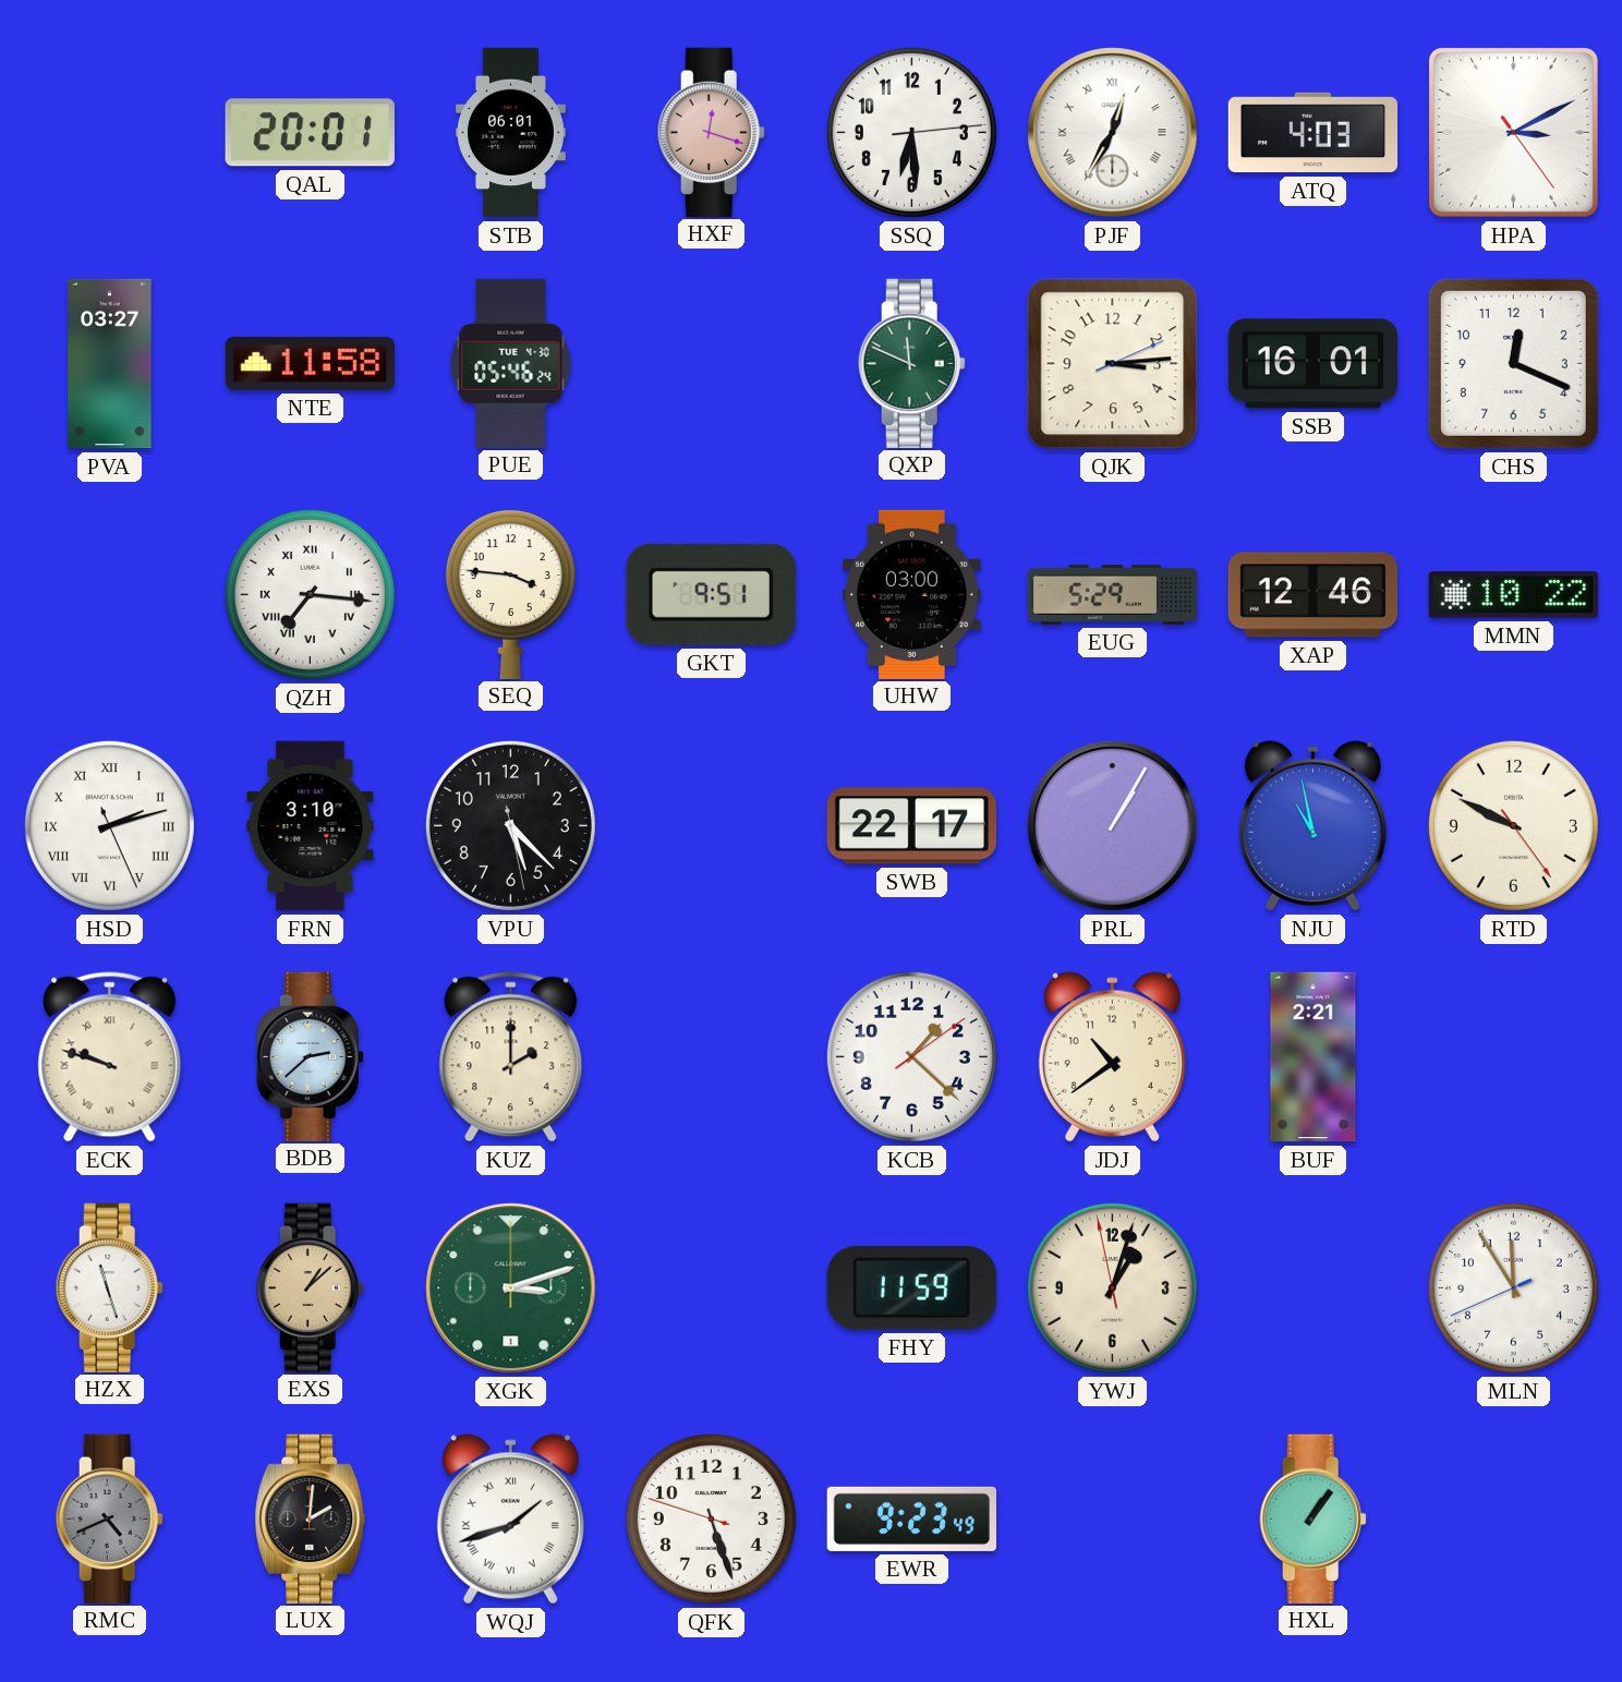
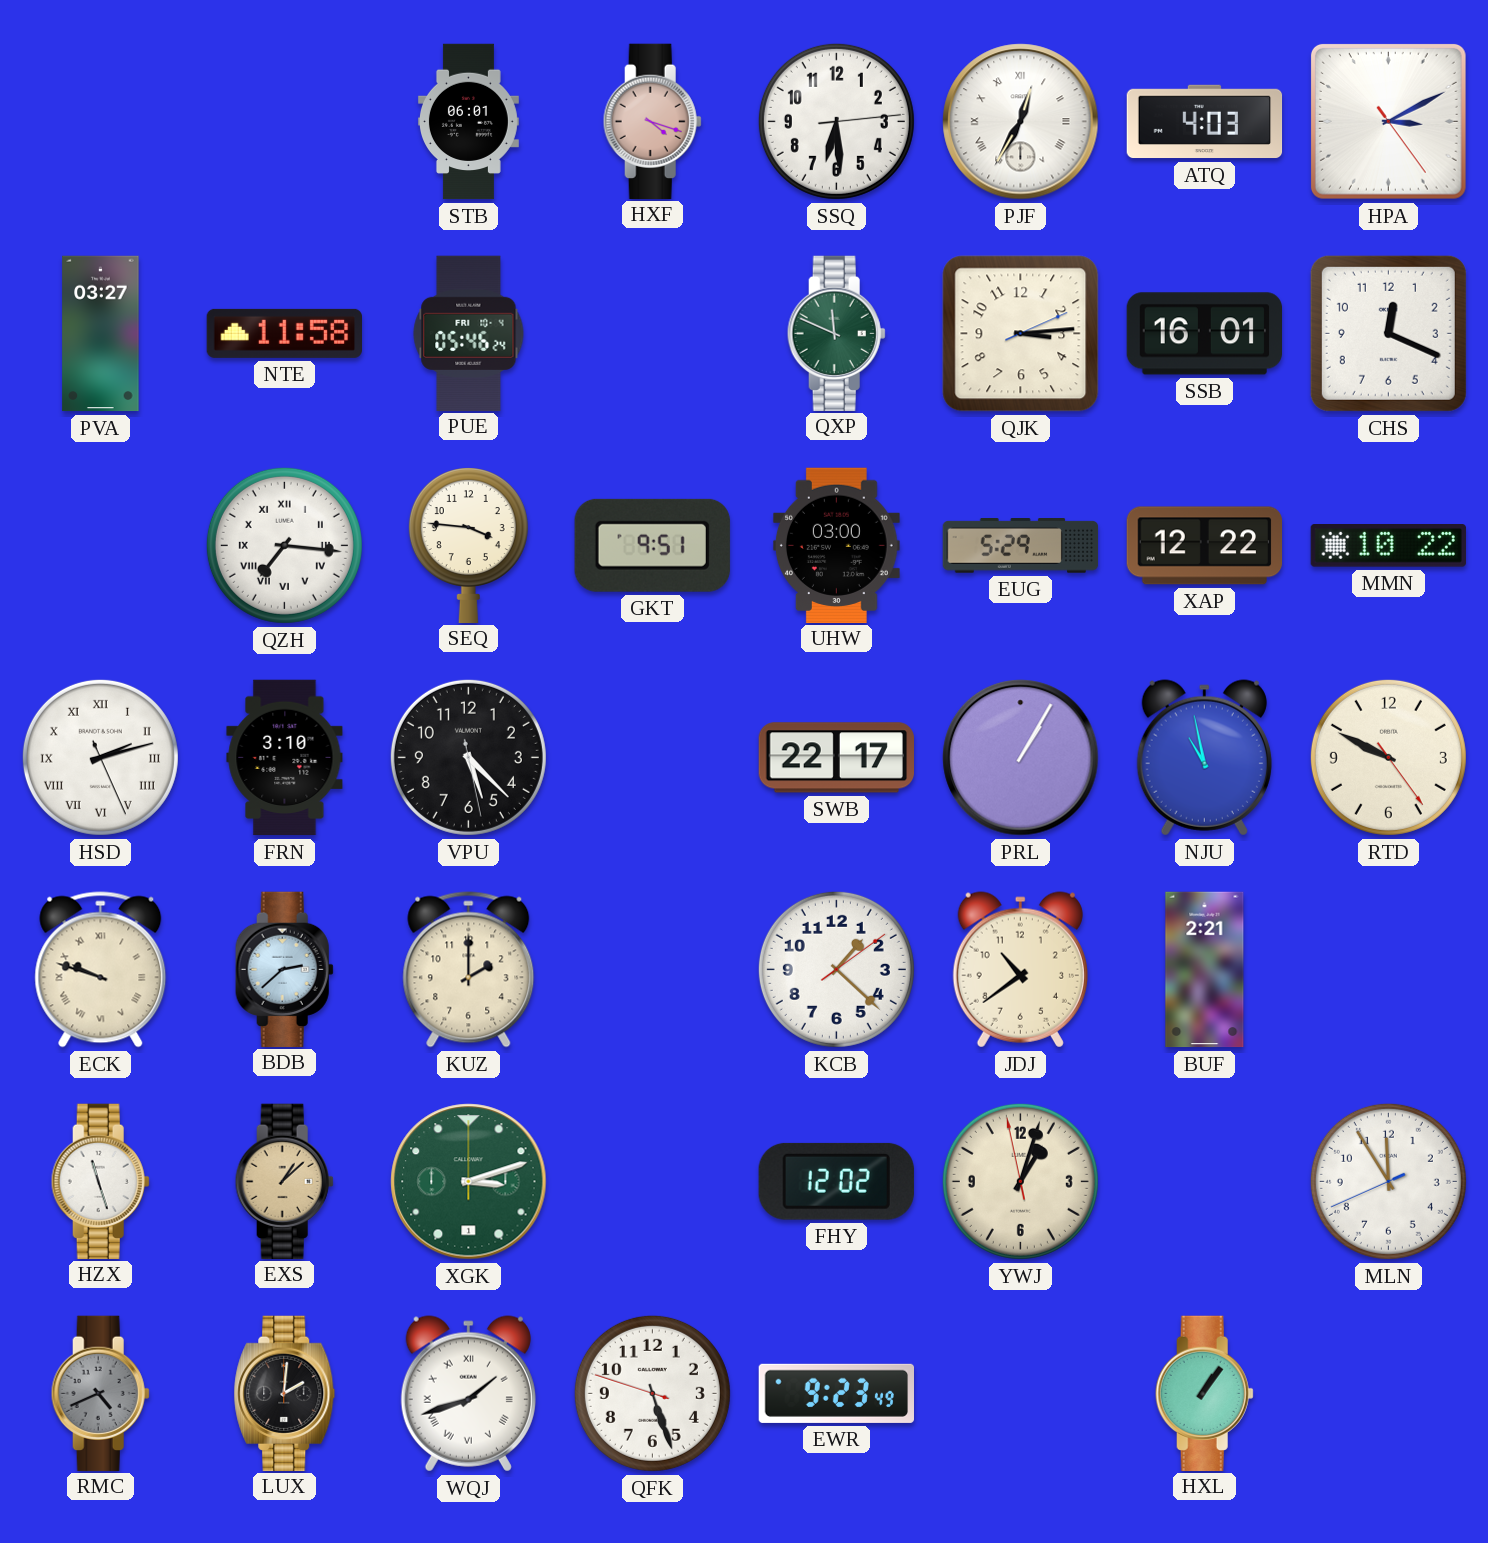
QAL: 20:01 -> none (310, 133)
HXF: 12:18 -> 4:18 (652, 121)
PUE date: TUE 4-30 -> FRI 10-4 (469, 333)
XAP: 12:46 -> 12:22 (1205, 546)
FHY: 11:59 -> 12:02 (836, 1181)
